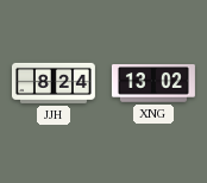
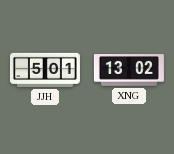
JJH: 8:24 -> 5:01 (45, 70)
